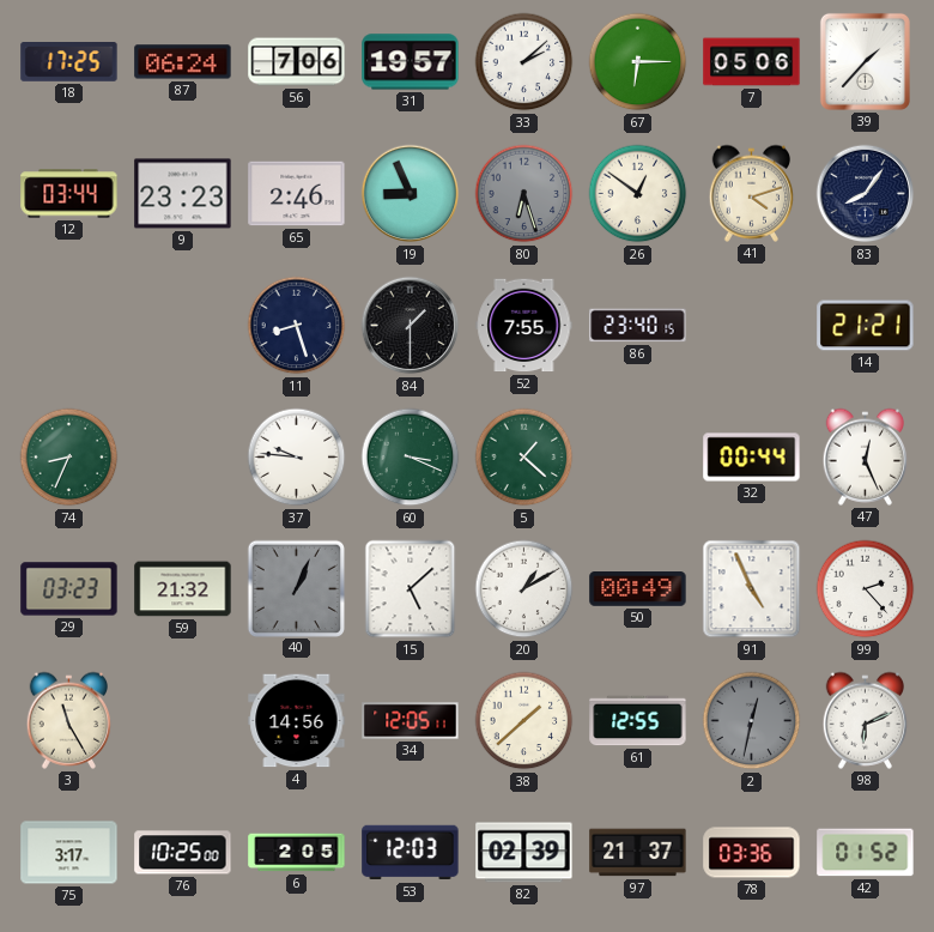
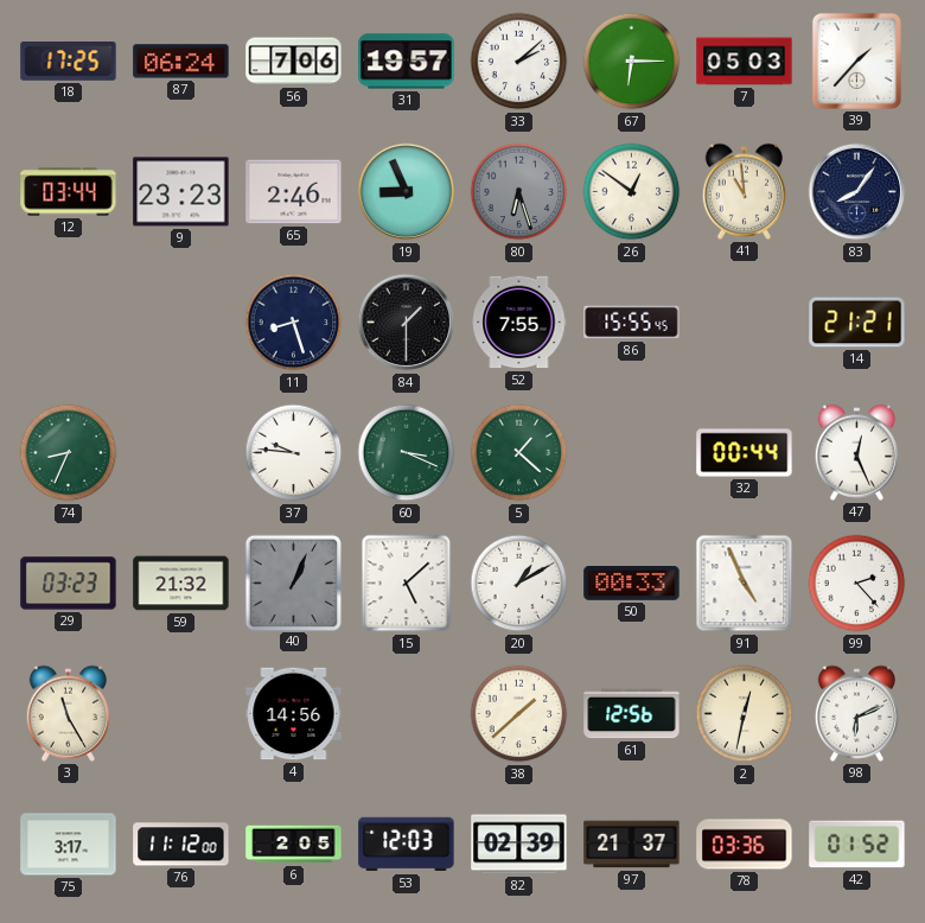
7: 05:06 -> 05:03 (745, 62)
41: 4:12 -> 10:59 (745, 191)
86: 23:40 -> 15:55 (632, 323)
50: 00:49 -> 00:33 (632, 584)
34: 12:05 -> none (411, 721)
61: 12:55 -> 12:56 (632, 714)
2 dial: grey -> cream (745, 714)
76: 10:25 -> 11:12 (181, 845)
